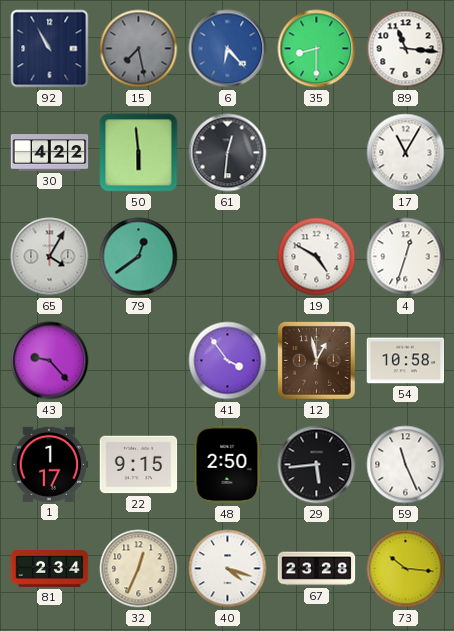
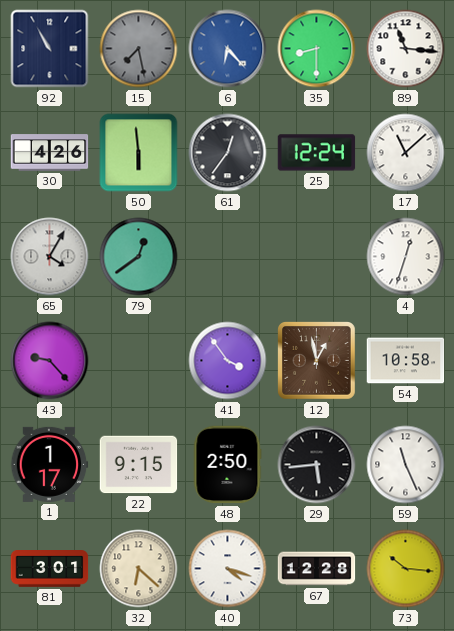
30: 4:22 -> 4:26 (50, 153)
61: 12:31 -> 12:36 (228, 153)
25: none -> 12:24 (317, 153)
17: 11:05 -> 11:08 (406, 153)
19: 4:50 -> none (317, 257)
81: 2:34 -> 3:01 (50, 569)
32: 12:34 -> 6:22 (139, 569)
67: 23:28 -> 12:28 (317, 569)
